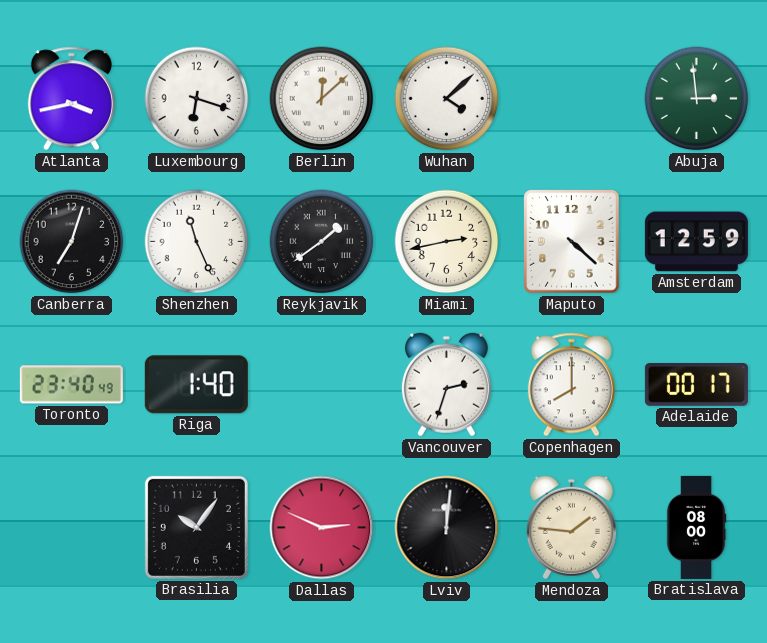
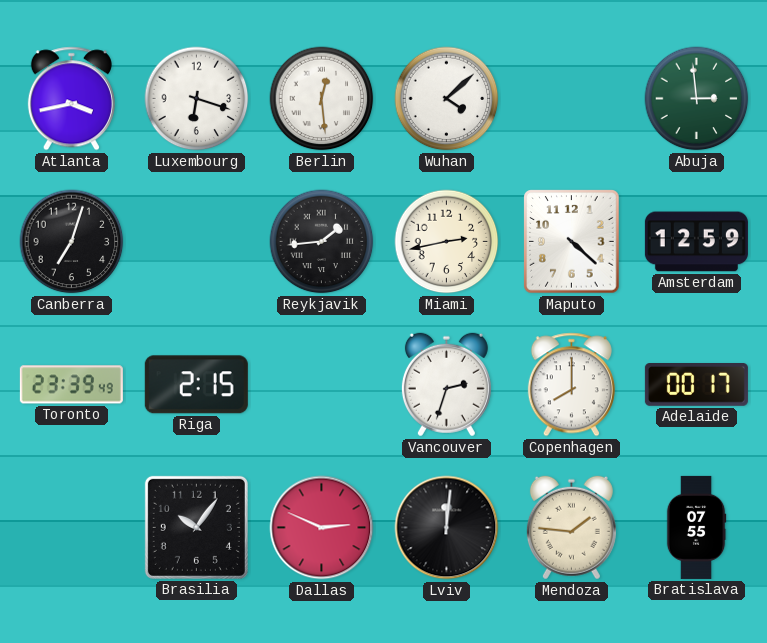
Berlin: 12:08 -> 12:29 (322, 99)
Shenzhen: 11:26 -> none (197, 242)
Reykjavik: 1:39 -> 1:44 (322, 242)
Toronto: 23:40 -> 23:39 (71, 385)
Riga: 1:40 -> 2:15 (196, 385)
Bratislava: 08:00 -> 07:55 (696, 527)
